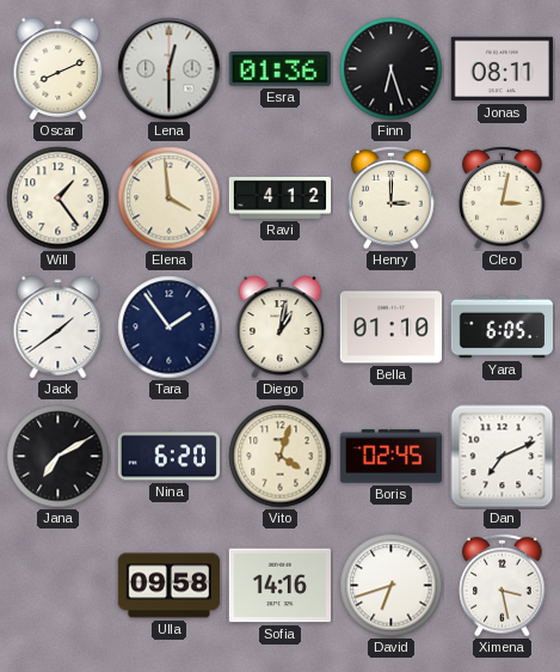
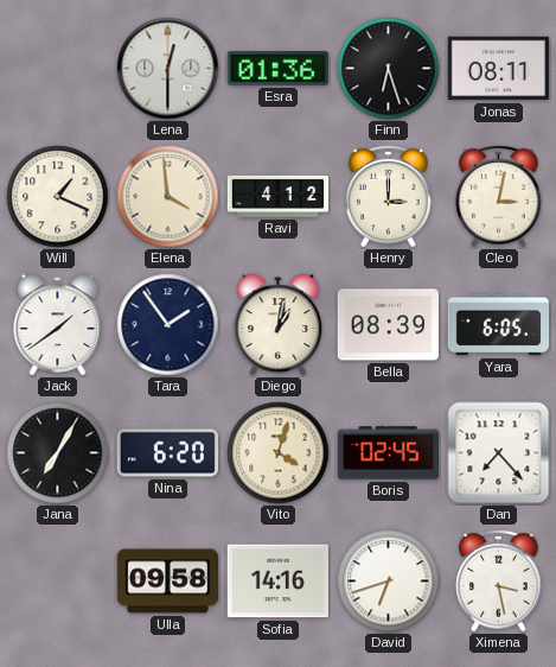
Oscar: 8:11 -> none (59, 69)
Will: 1:24 -> 1:19 (58, 197)
Bella: 01:10 -> 08:39 (388, 325)
Jana: 7:10 -> 7:05 (58, 453)
Dan: 7:11 -> 7:23 (499, 453)
